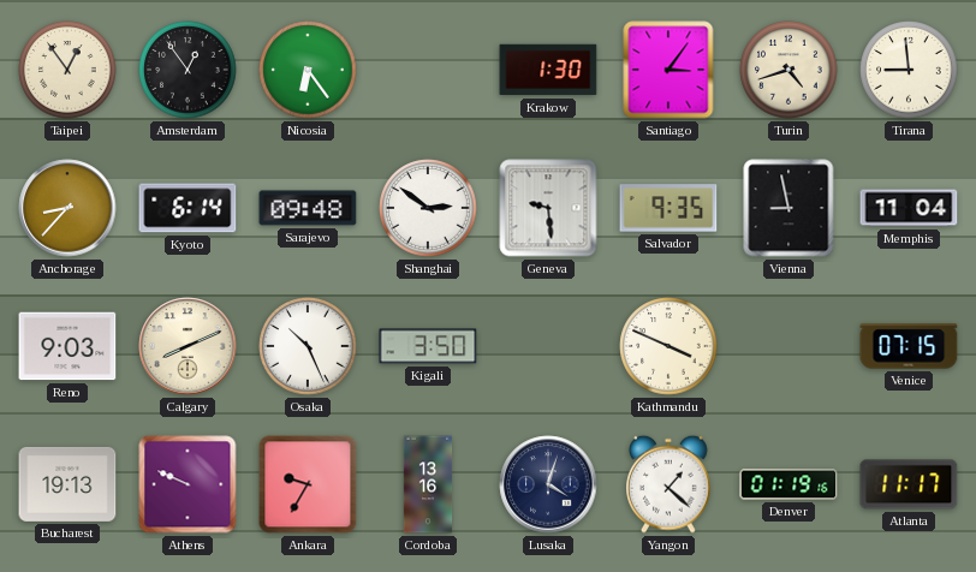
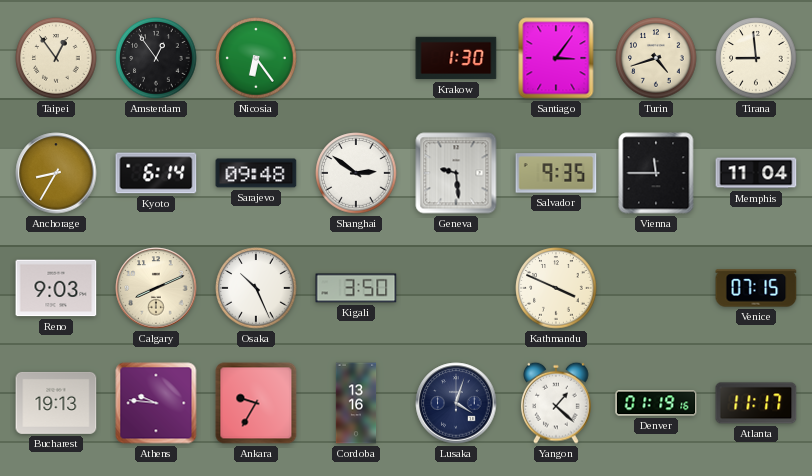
Anchorage: 8:37 -> 8:35 (56, 173)
Vienna: 8:58 -> 11:45 (656, 173)
Athens: 9:49 -> 9:46 (156, 403)
